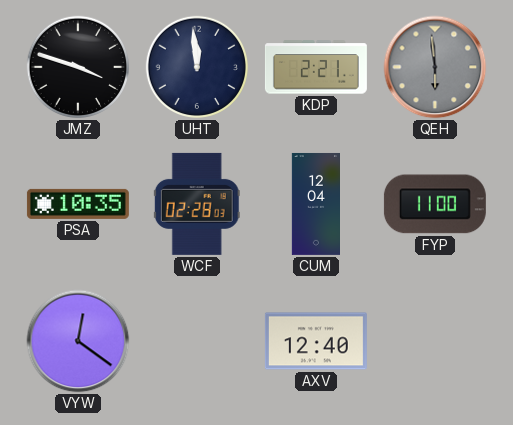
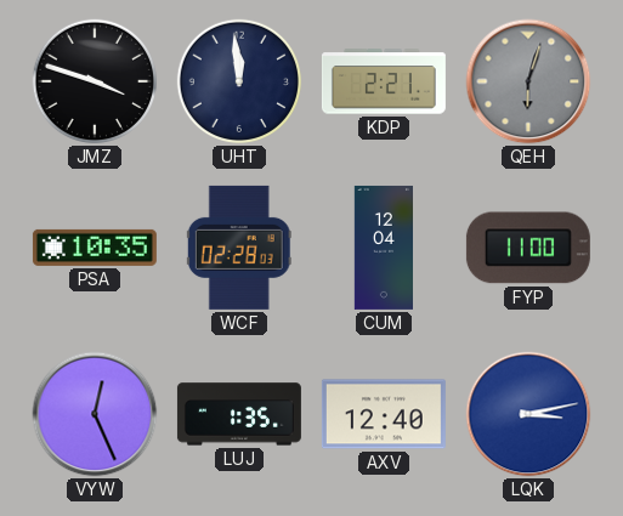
QEH: 5:59 -> 6:03 (528, 81)
VYW: 12:21 -> 12:26 (95, 414)
LUJ: none -> 1:35 (239, 414)
LQK: none -> 3:13 (528, 414)
